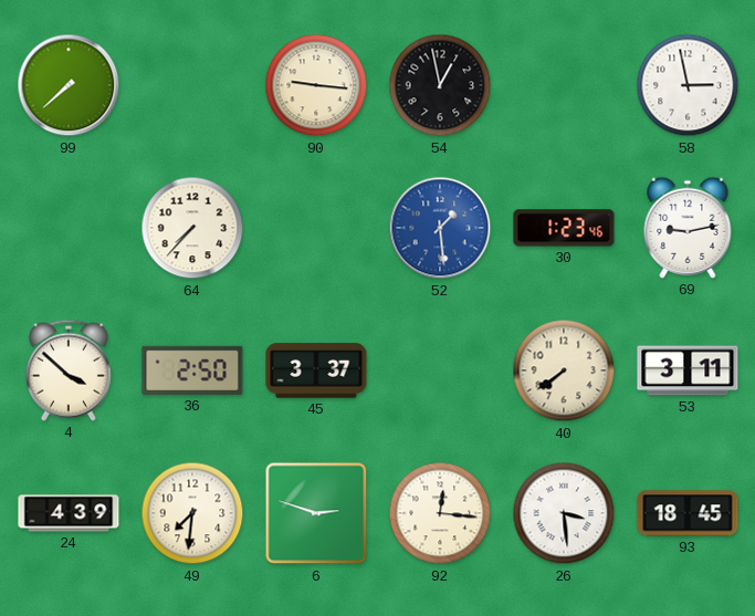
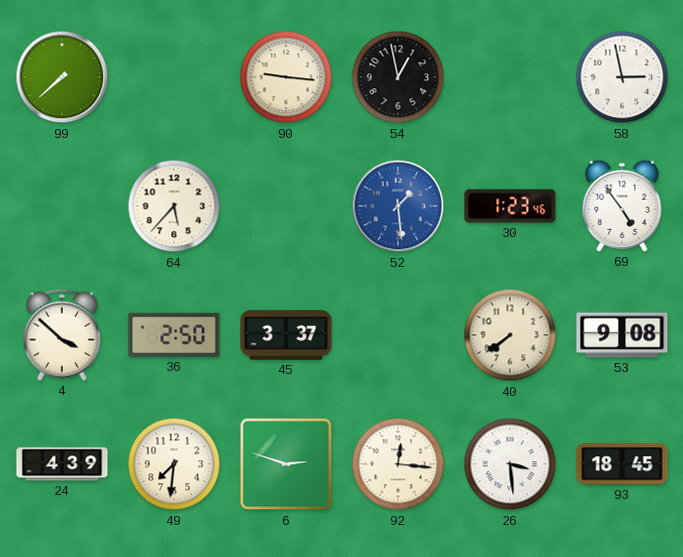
64: 7:37 -> 5:37 (174, 206)
69: 9:13 -> 4:54 (622, 206)
53: 3:11 -> 9:08 (622, 335)
